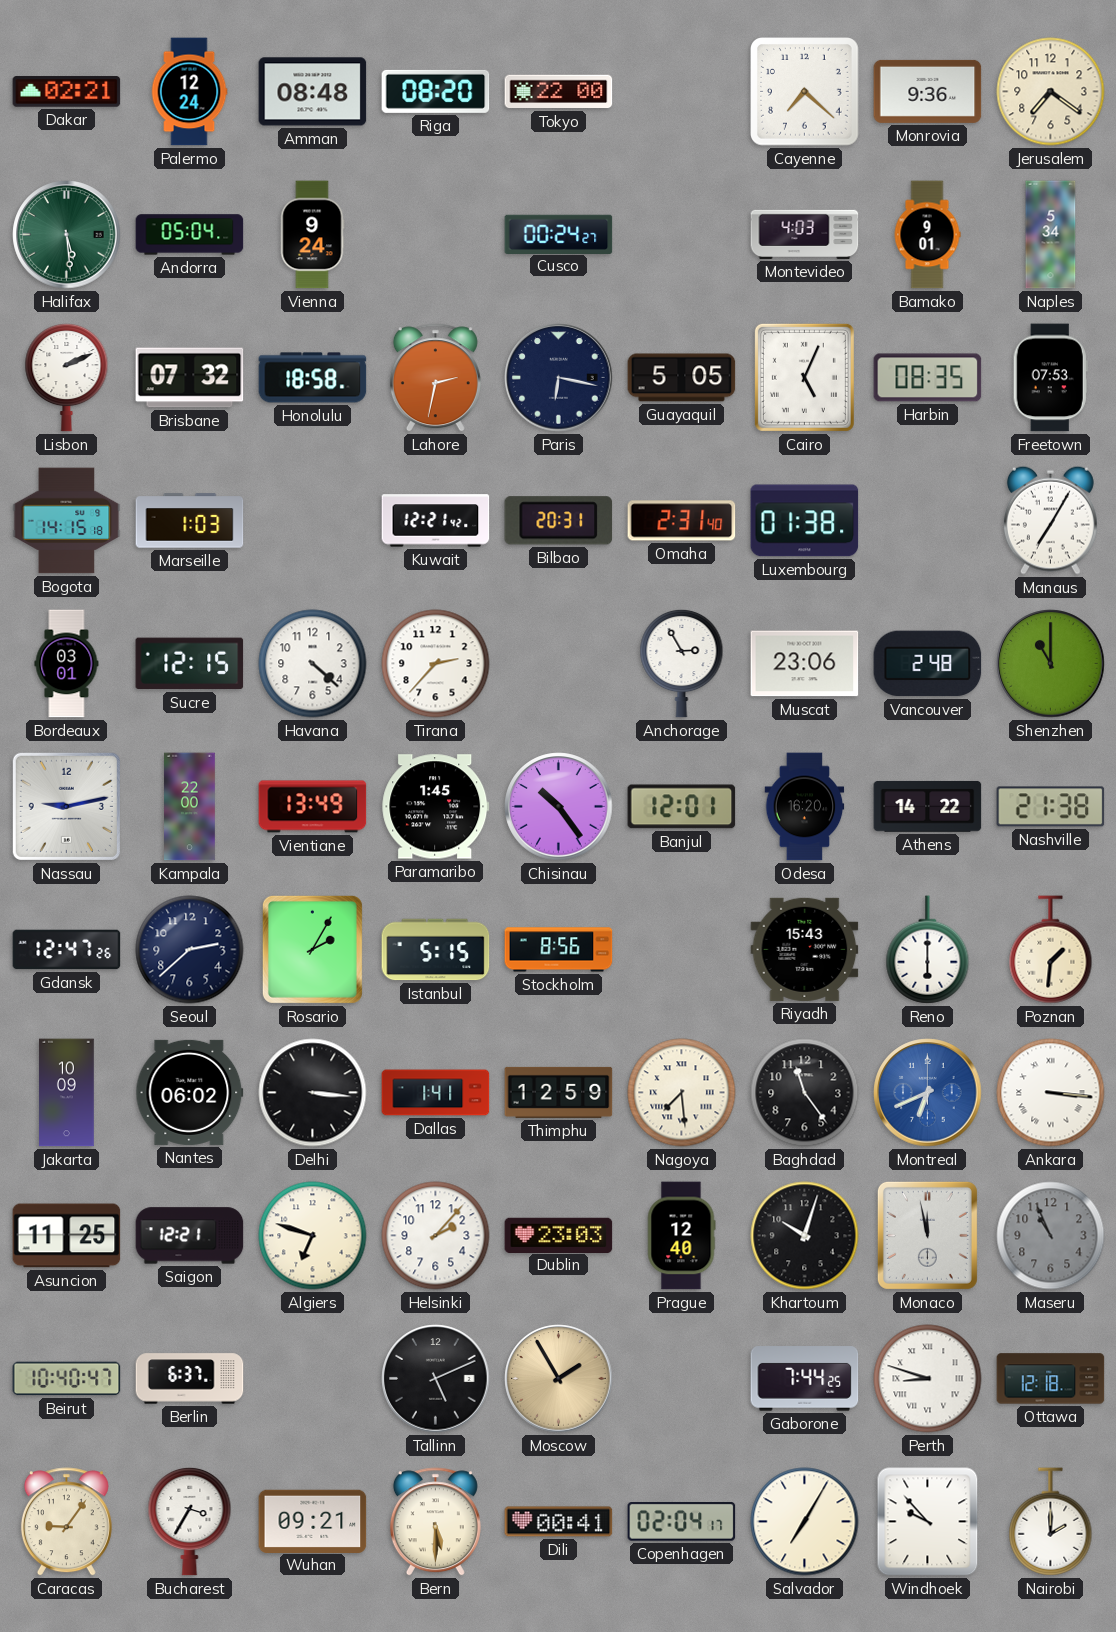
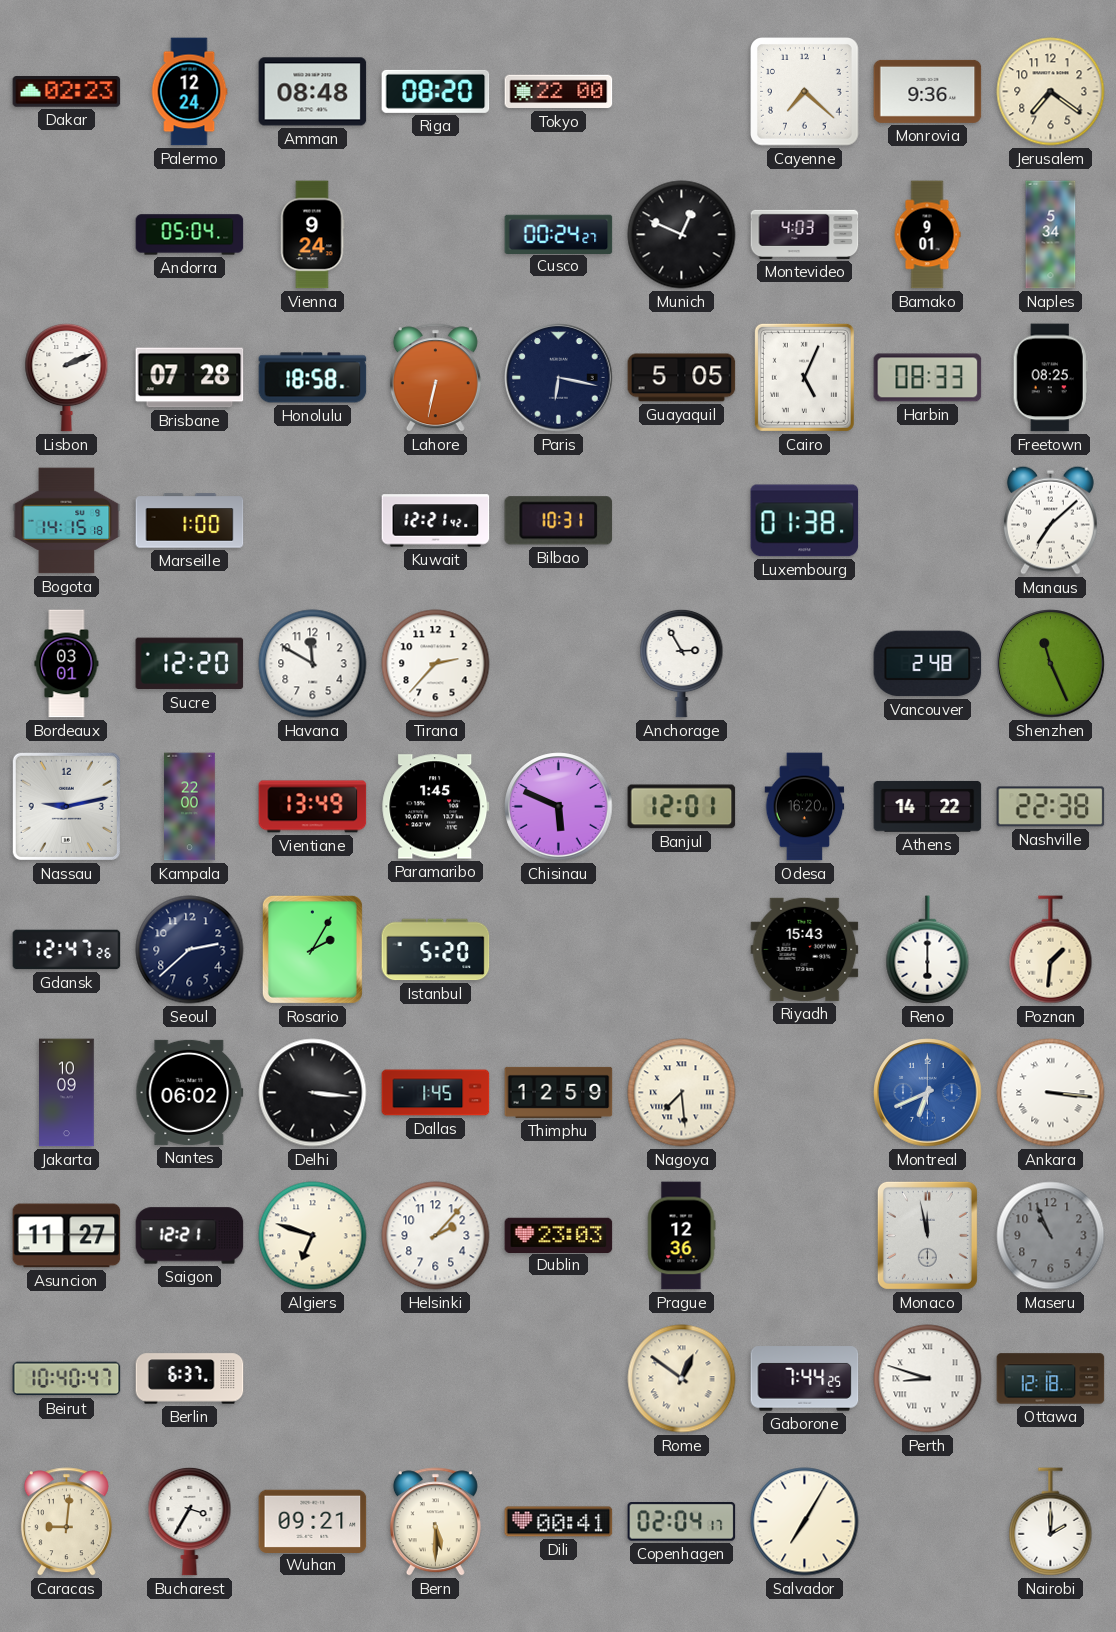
Dakar: 02:21 -> 02:23 (67, 92)
Halifax: 5:29 -> none (67, 235)
Munich: none -> 12:49 (682, 235)
Brisbane: 07:32 -> 07:28 (190, 378)
Lahore: 2:32 -> 6:32 (435, 378)
Harbin: 08:35 -> 08:33 (928, 378)
Freetown: 07:53 -> 08:25 (1050, 378)
Marseille: 1:03 -> 1:00 (190, 521)
Bilbao: 20:31 -> 10:31 (559, 521)
Omaha: 2:31 -> none (682, 521)
Manaus: 7:05 -> 7:08 (1050, 520)
Sucre: 12:15 -> 12:20 (190, 664)
Havana: 4:22 -> 11:50 (313, 664)
Muscat: 23:06 -> none (805, 664)
Shenzhen: 11:00 -> 11:26 (1051, 664)
Chisinau: 10:24 -> 5:49 (559, 807)
Nashville: 21:38 -> 22:38 (1051, 807)
Istanbul: 5:15 -> 5:20 (436, 950)
Stockholm: 8:56 -> none (559, 950)
Dallas: 1:41 -> 1:45 (436, 1093)
Baghdad: 11:24 -> none (805, 1093)
Asuncion: 11:25 -> 11:27 (67, 1236)
Prague: 12:40 -> 12:36 (681, 1236)
Khartoum: 10:03 -> none (805, 1236)
Tallinn: 5:11 -> none (436, 1379)
Moscow: 1:55 -> none (559, 1379)
Rome: none -> 12:51 (682, 1379)
Caracas: 9:06 -> 9:01 (66, 1522)
Windhoek: 9:53 -> none (928, 1522)
